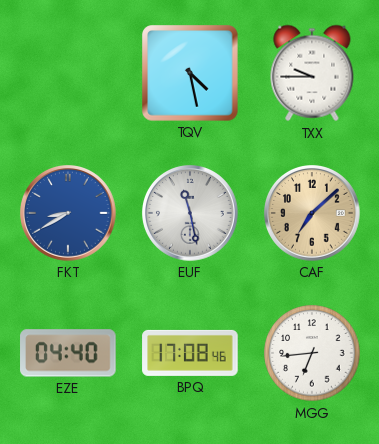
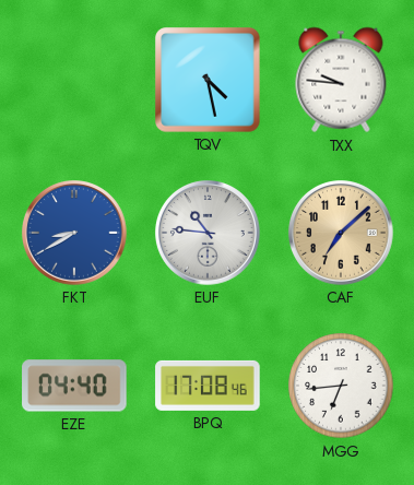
TXX: 9:45 -> 9:46 (341, 80)
EUF: 11:28 -> 10:46 (209, 234)
